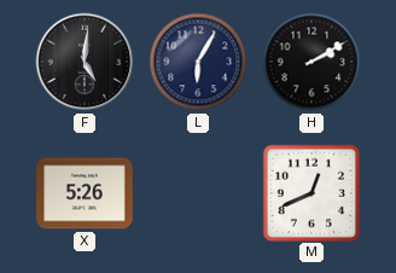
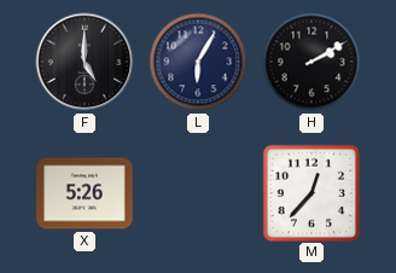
F: 5:01 -> 5:00 (85, 62)
M: 12:41 -> 12:37 (310, 192)
